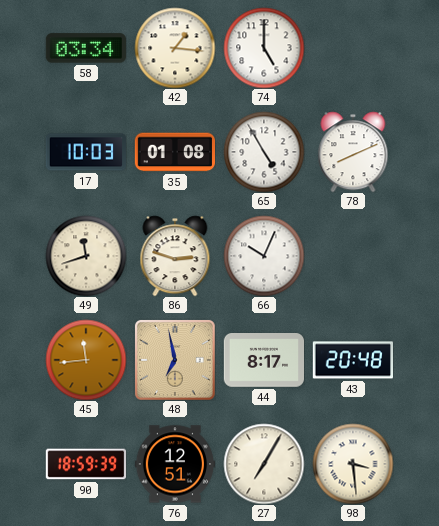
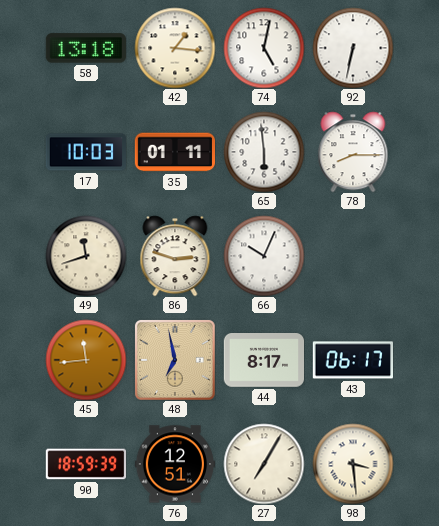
58: 03:34 -> 13:18 (86, 48)
74: 5:00 -> 5:02 (264, 48)
92: none -> 6:32 (353, 48)
35: 01:08 -> 01:11 (174, 152)
65: 4:55 -> 5:59 (264, 152)
78: 8:11 -> 8:15 (353, 152)
43: 20:48 -> 06:17 (352, 360)
